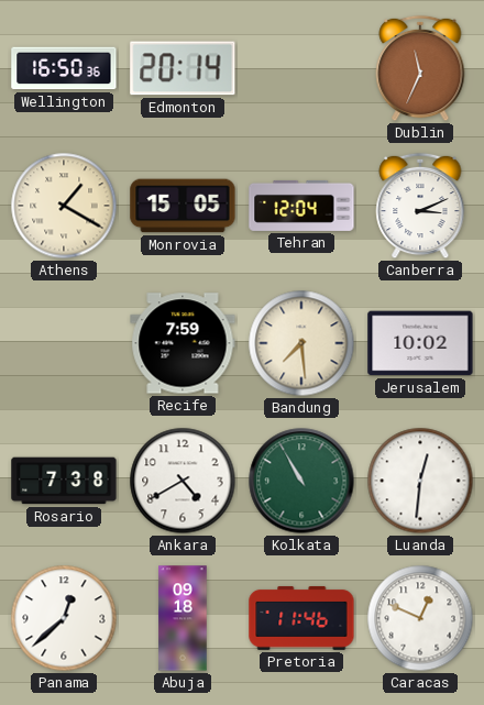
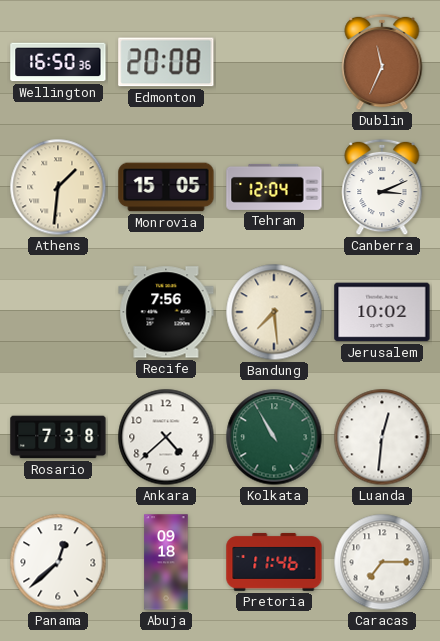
Edmonton: 20:14 -> 20:08 (166, 62)
Athens: 1:20 -> 1:31 (58, 187)
Recife: 7:59 -> 7:56 (166, 312)
Ankara: 4:40 -> 4:38 (166, 437)
Caracas: 12:49 -> 7:15 (382, 562)
